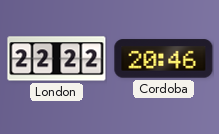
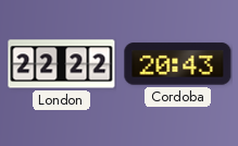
Cordoba: 20:46 -> 20:43 (178, 64)
